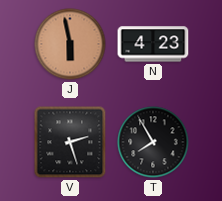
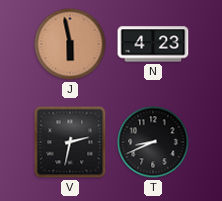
V: 2:27 -> 2:32 (70, 142)
T: 7:55 -> 8:41 (153, 142)
